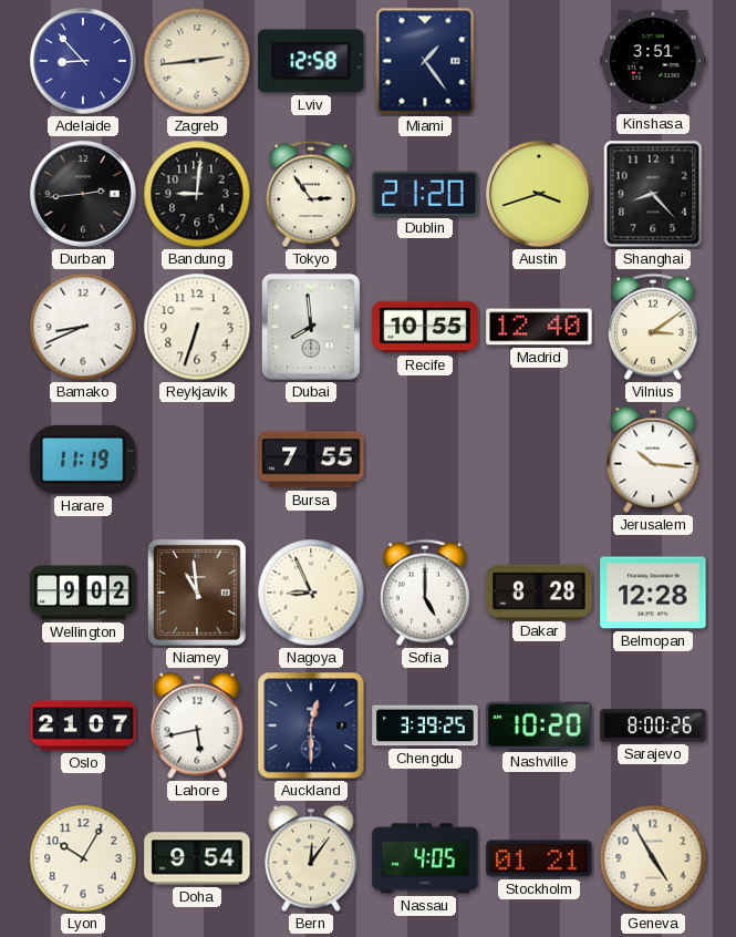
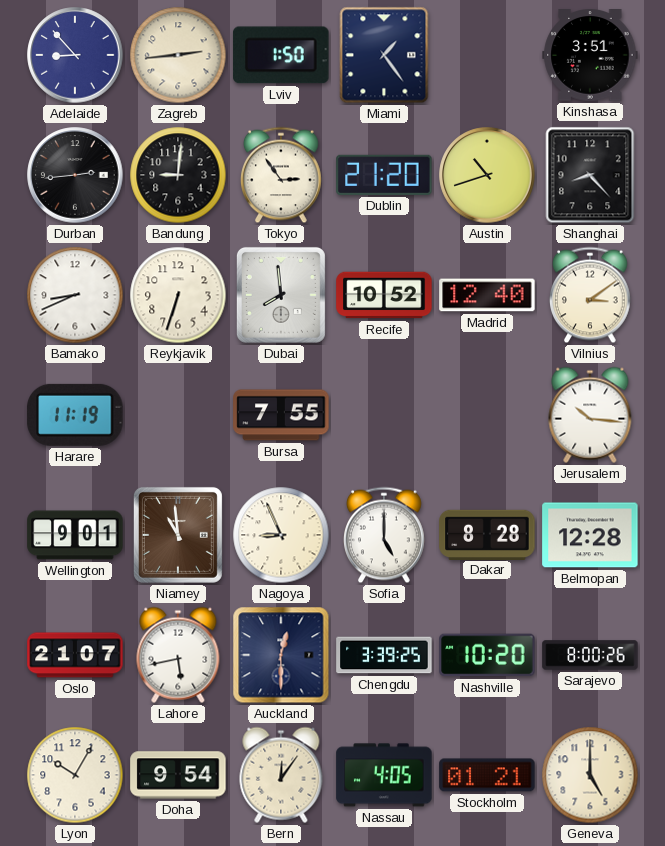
Lviv: 12:58 -> 1:50 (281, 55)
Austin: 3:42 -> 10:42 (487, 175)
Recife: 10:55 -> 10:52 (384, 295)
Wellington: 9:02 -> 9:01 (75, 535)
Geneva: 4:55 -> 5:00 (590, 775)
